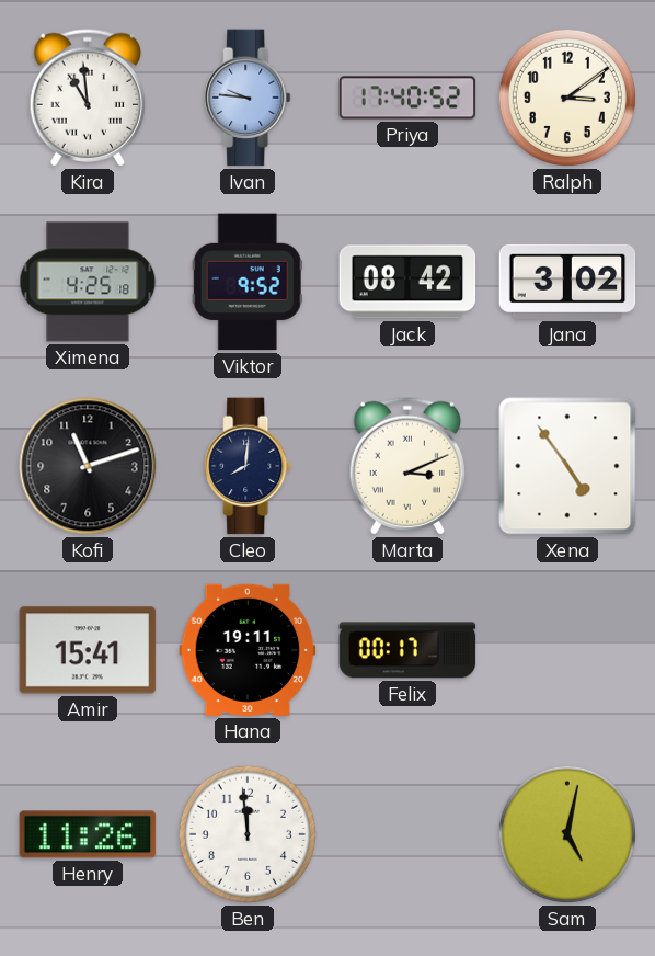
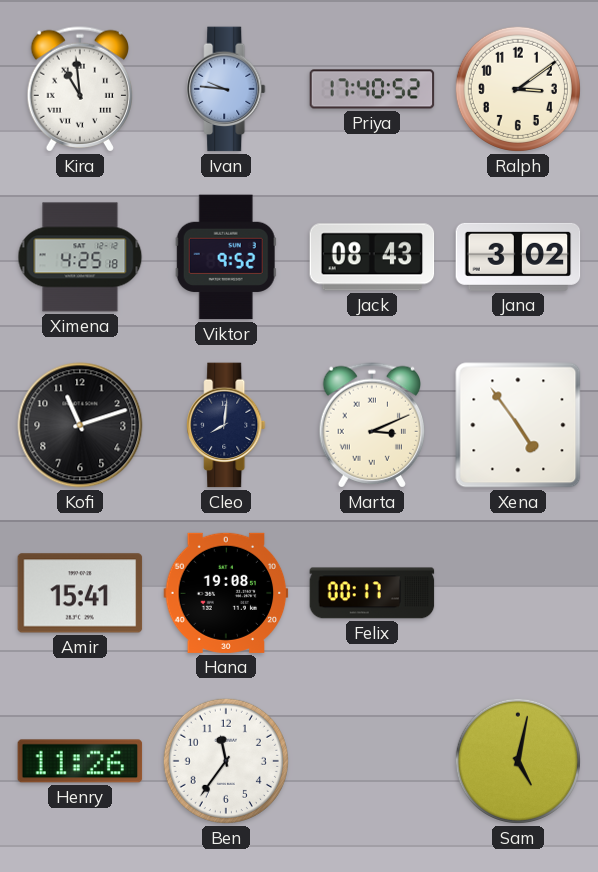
Jack: 08:42 -> 08:43 (372, 257)
Hana: 19:11 -> 19:08 (226, 593)
Ben: 11:59 -> 11:36 (226, 761)
